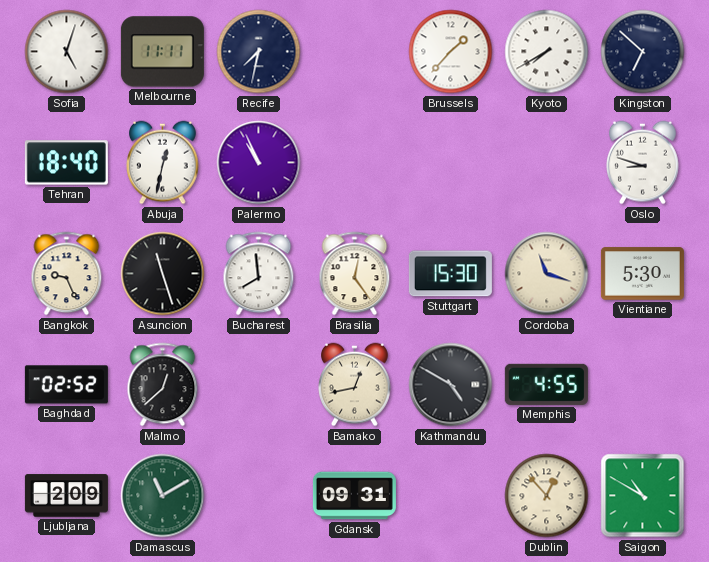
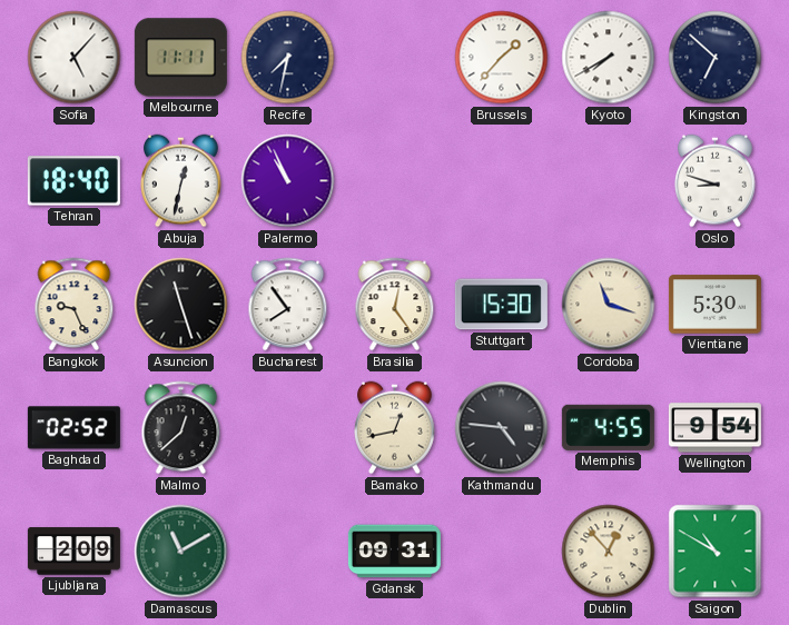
Sofia: 5:03 -> 5:07 (75, 58)
Bucharest: 7:59 -> 7:54 (288, 305)
Kathmandu: 4:50 -> 4:46 (502, 428)
Wellington: none -> 9:54 (714, 428)
